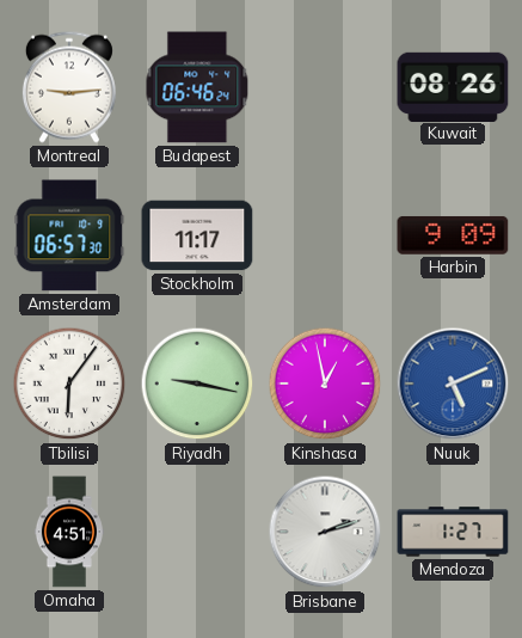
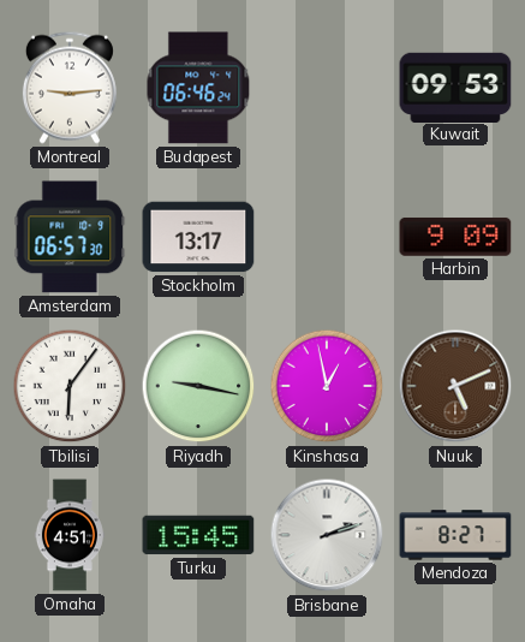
Kuwait: 08:26 -> 09:53 (455, 87)
Stockholm: 11:17 -> 13:17 (198, 237)
Nuuk dial: blue -> brown (455, 386)
Turku: none -> 15:45 (198, 535)
Mendoza: 1:27 -> 8:27 (455, 535)
